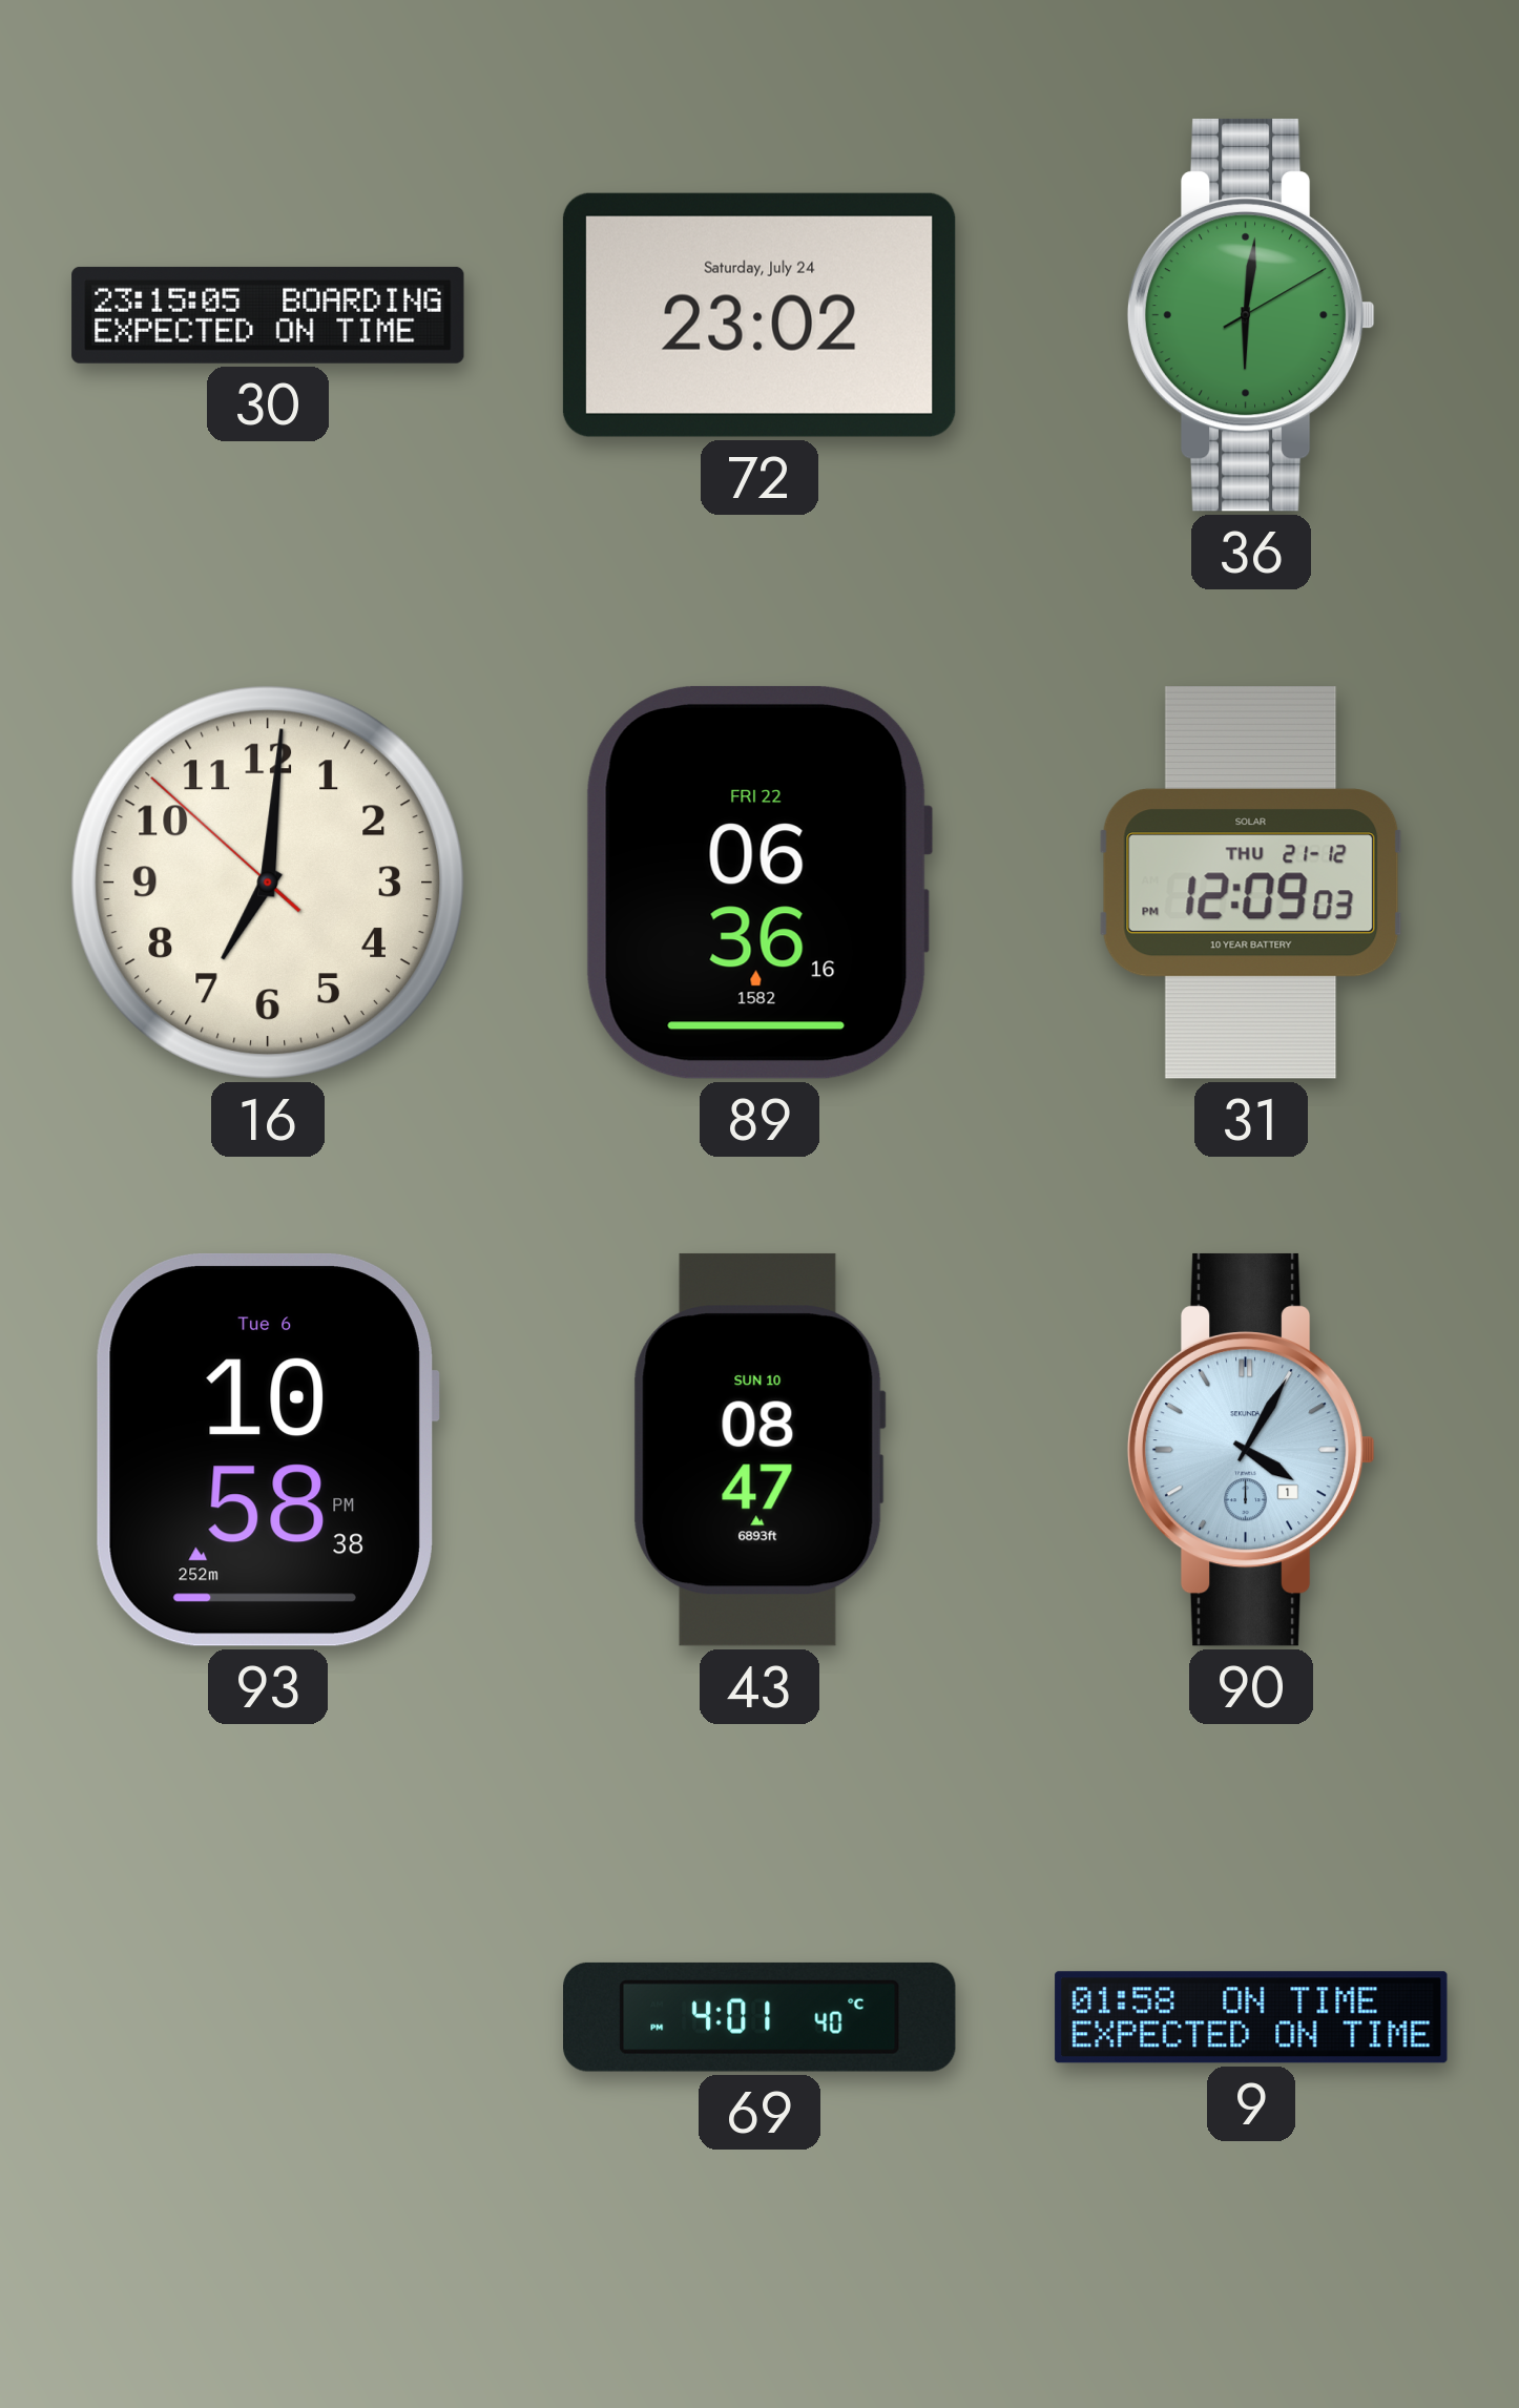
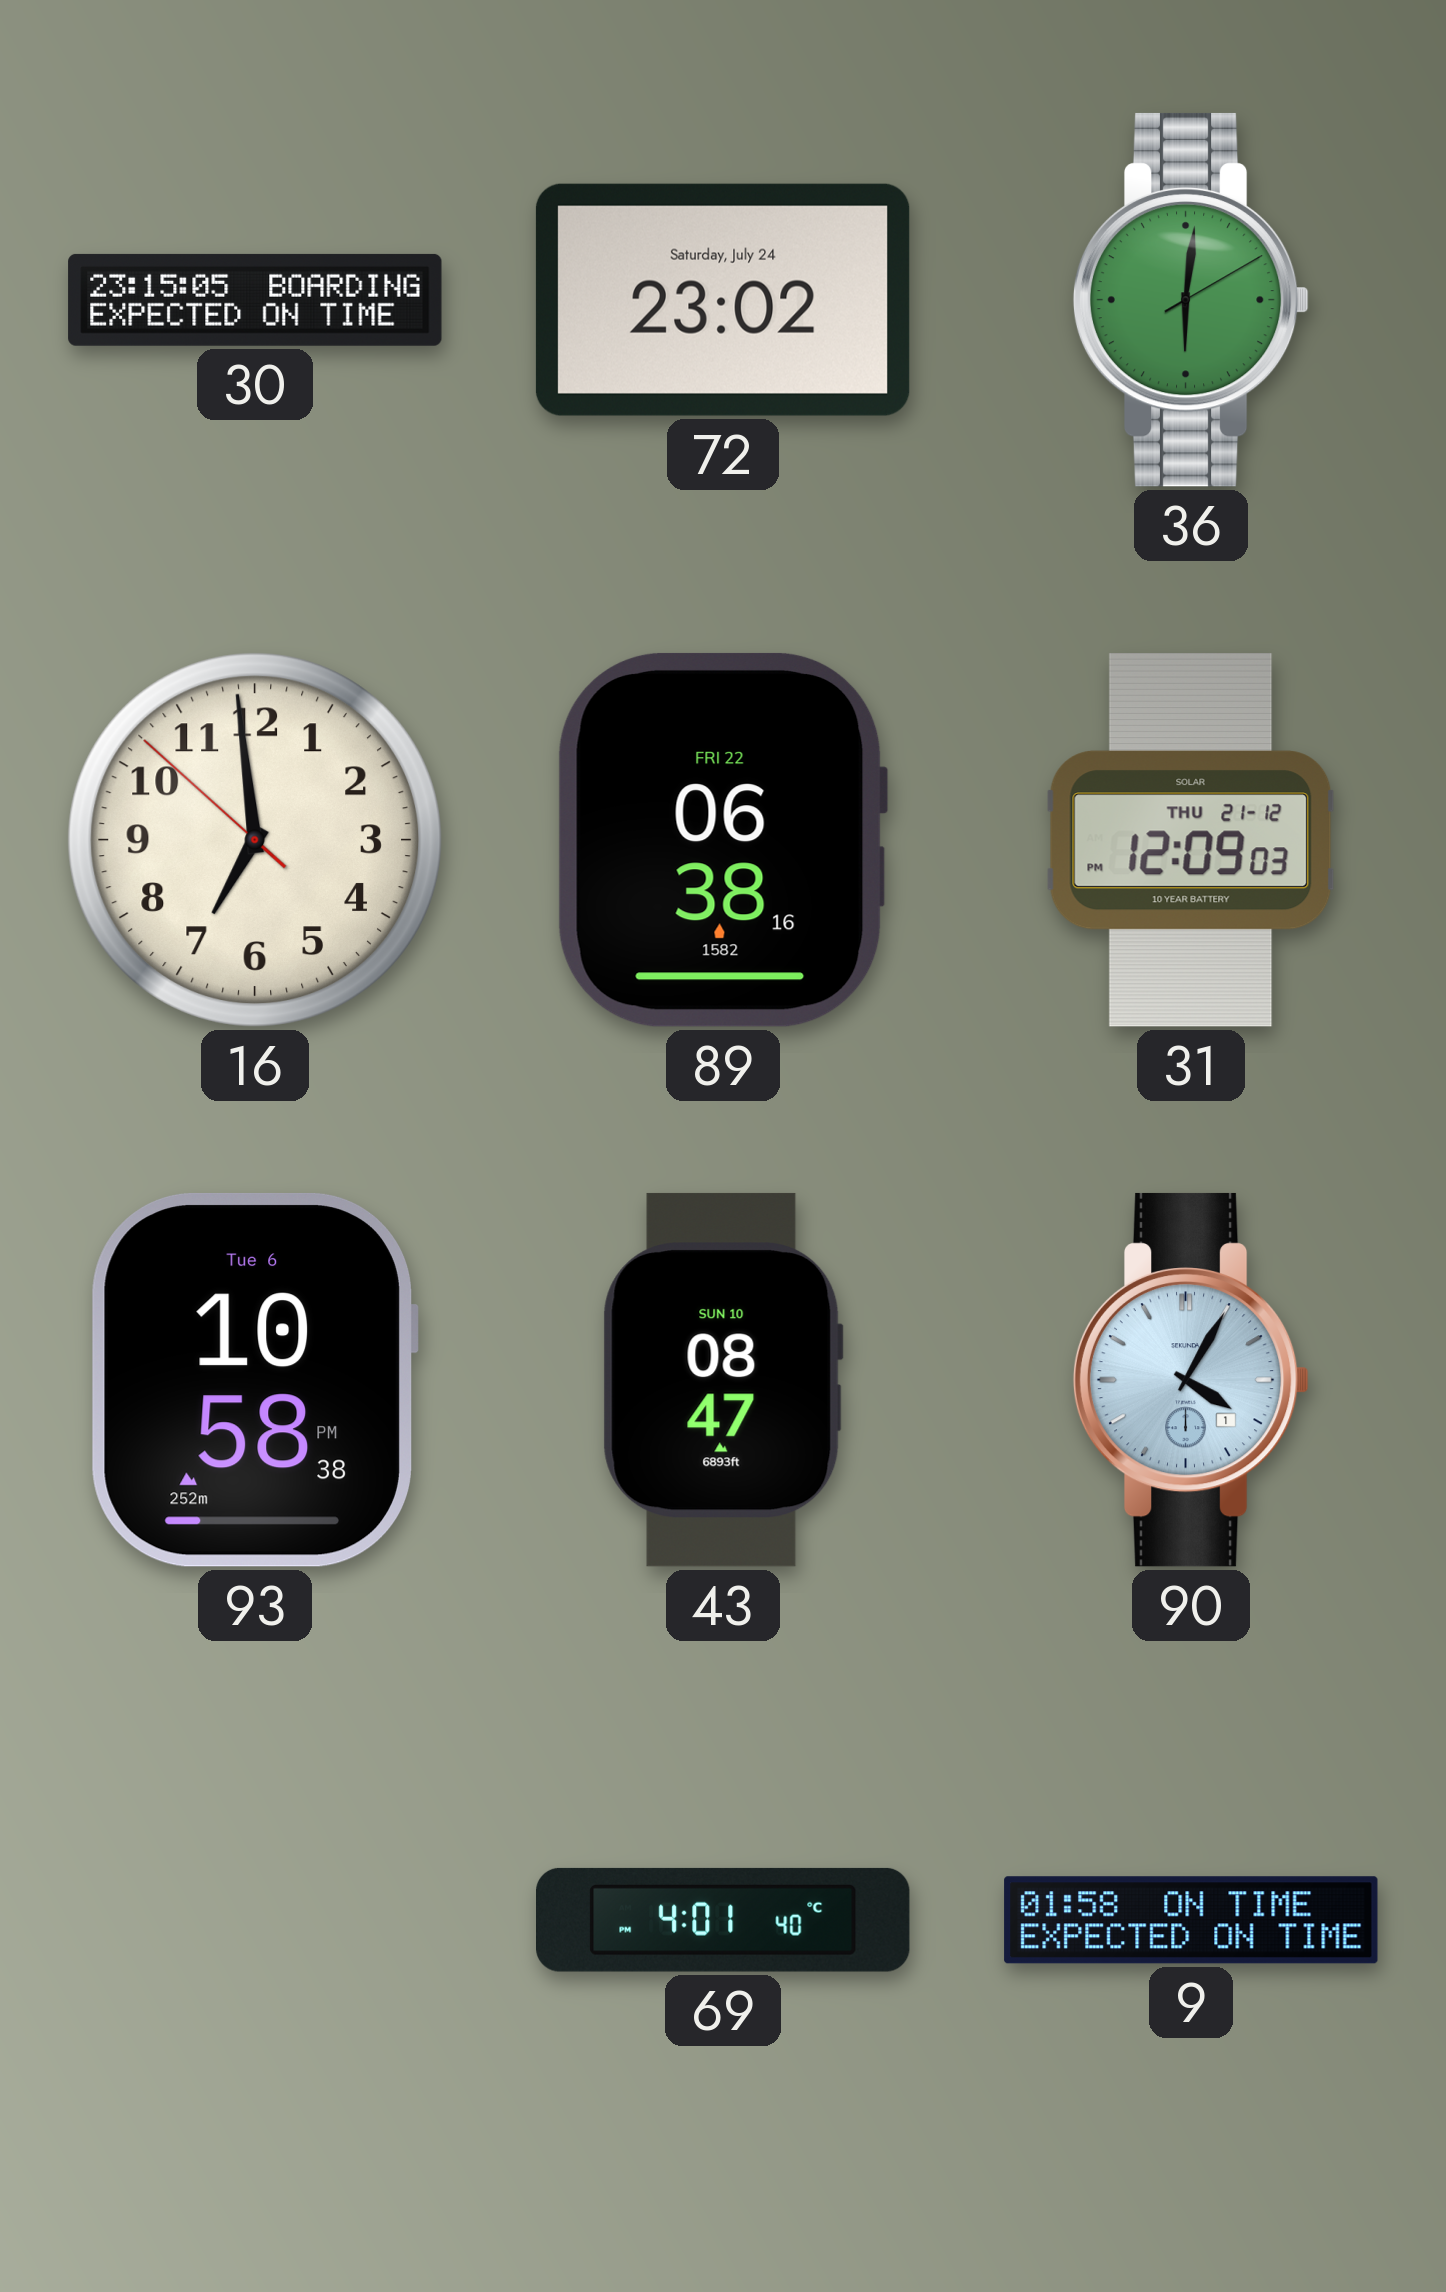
16: 7:00 -> 6:58 (255, 840)
89: 06:36 -> 06:38 (723, 840)
